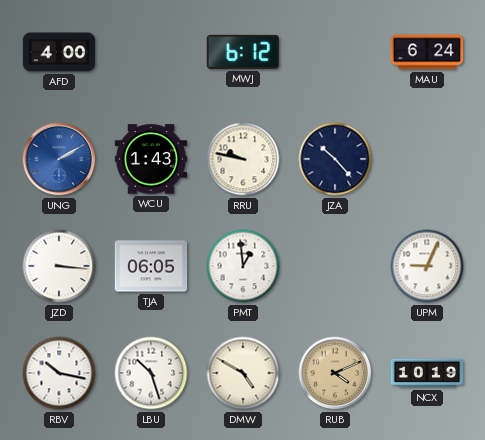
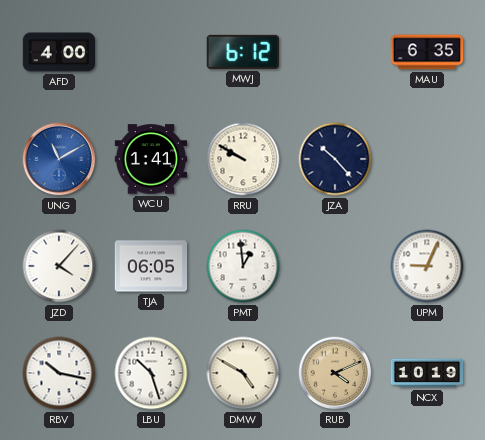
MAU: 6:24 -> 6:35 (427, 52)
UNG: 2:10 -> 11:10 (59, 159)
WCU: 1:43 -> 1:41 (151, 159)
RRU: 9:47 -> 9:50 (243, 159)
JZD: 3:16 -> 4:07 (59, 266)
